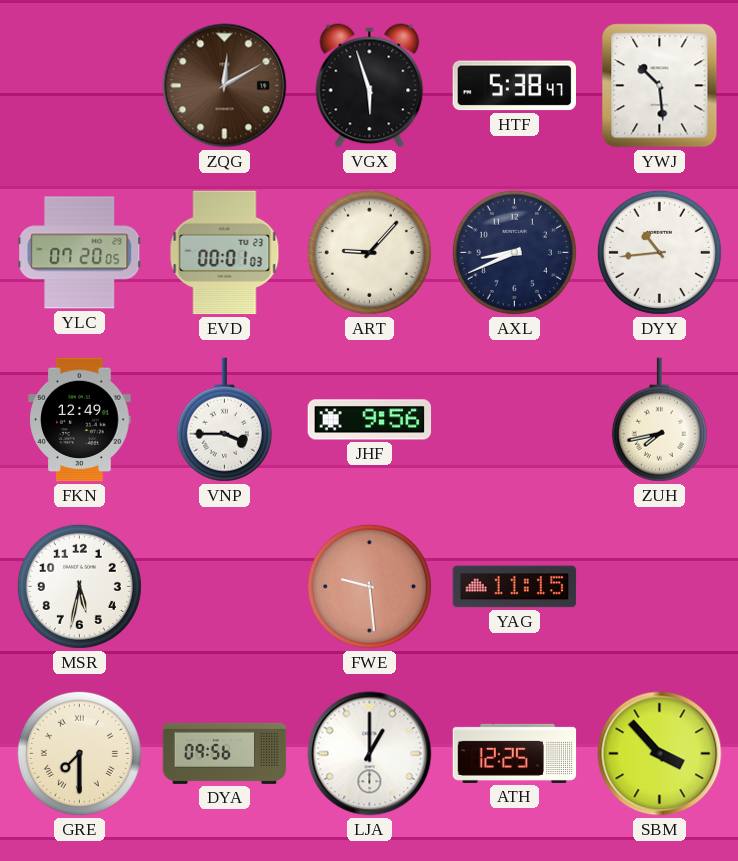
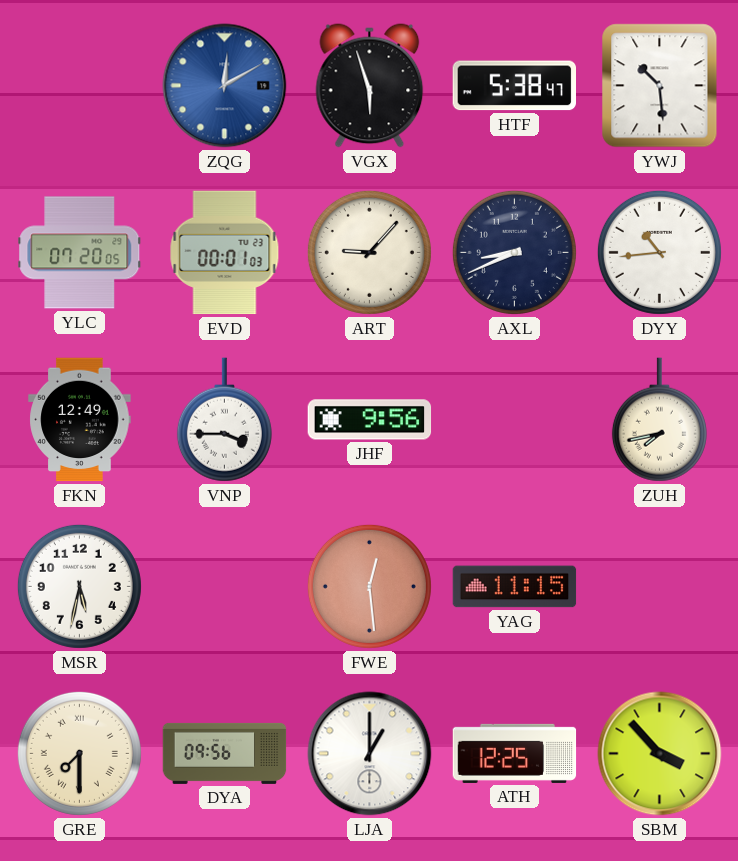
ZQG dial: brown -> blue (225, 86)
FWE: 9:29 -> 12:29 (369, 586)
